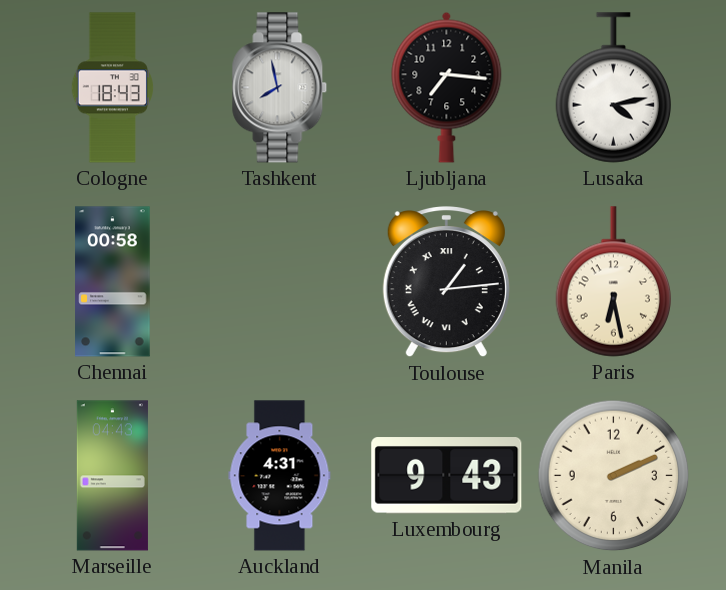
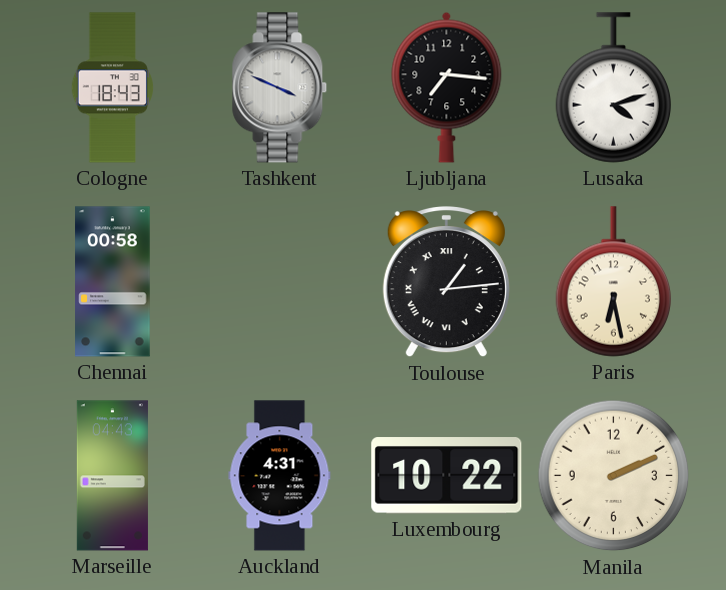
Tashkent: 7:58 -> 3:49 (280, 88)
Lusaka: 4:13 -> 4:12 (613, 88)
Luxembourg: 9:43 -> 10:22 (447, 476)
